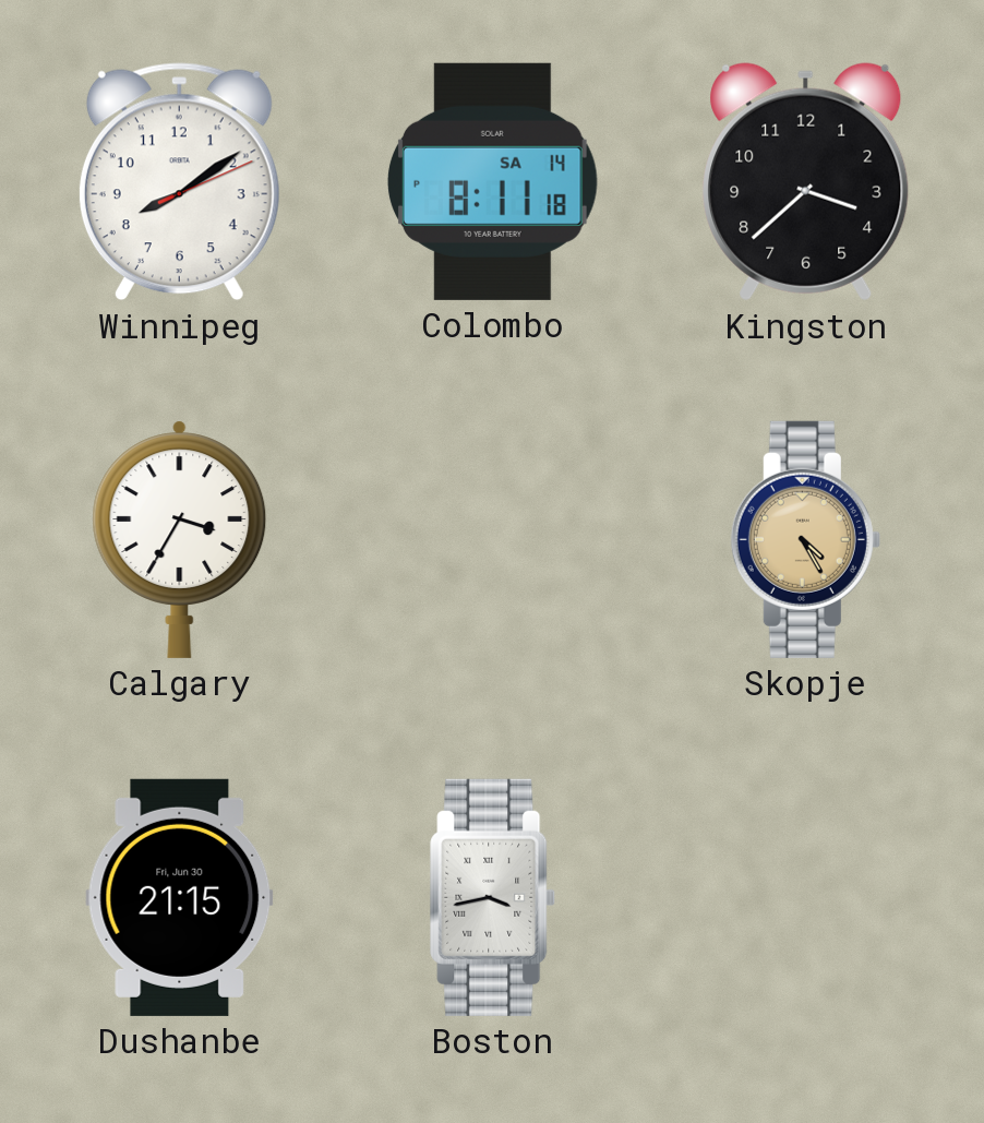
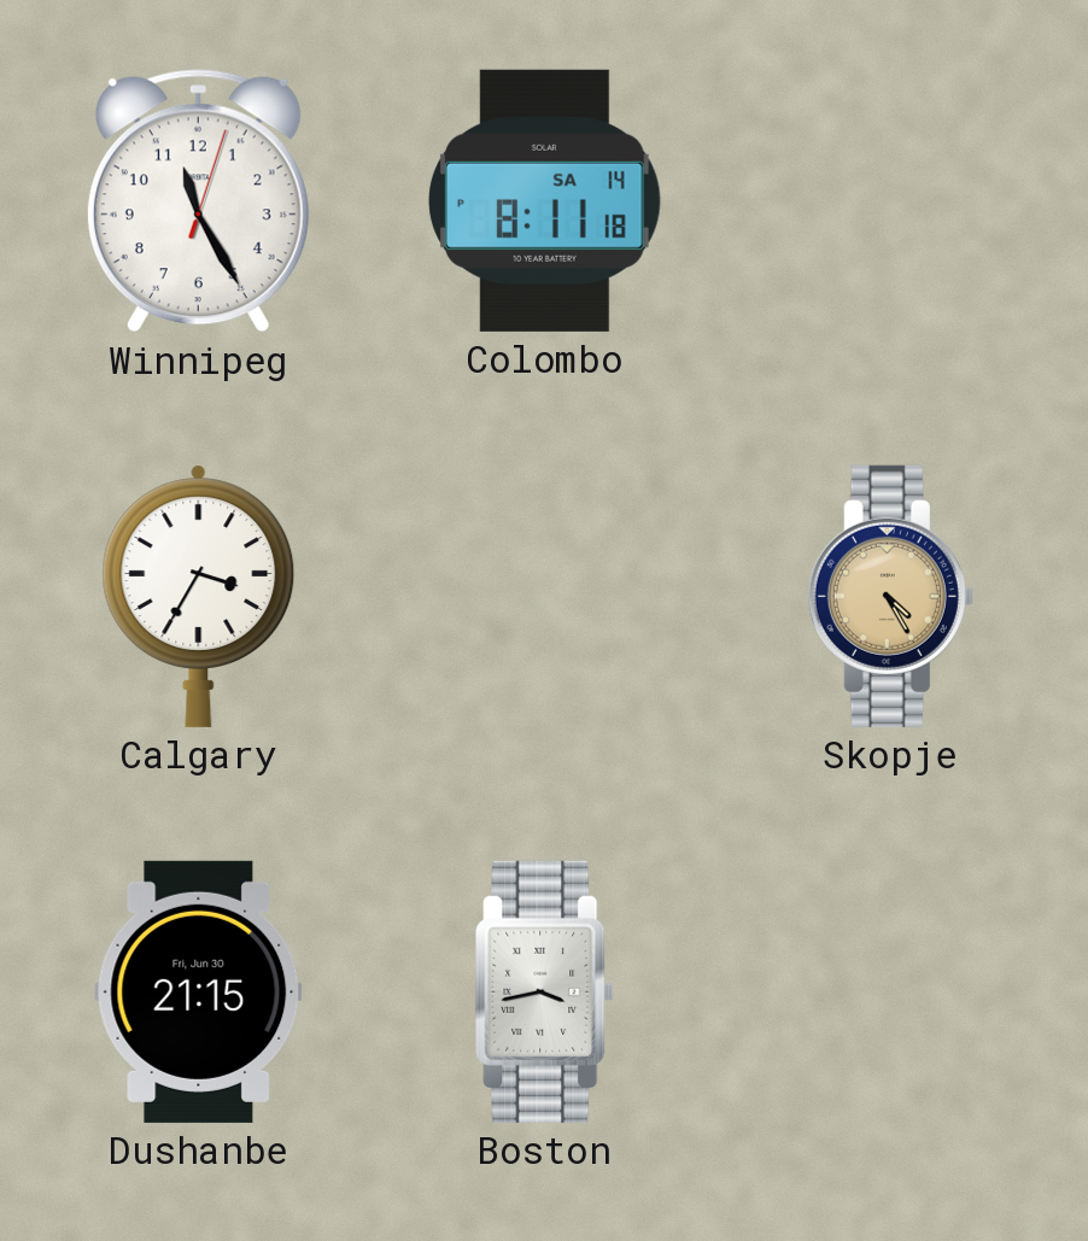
Winnipeg: 8:09 -> 11:25 (198, 201)
Kingston: 3:38 -> none (806, 182)
